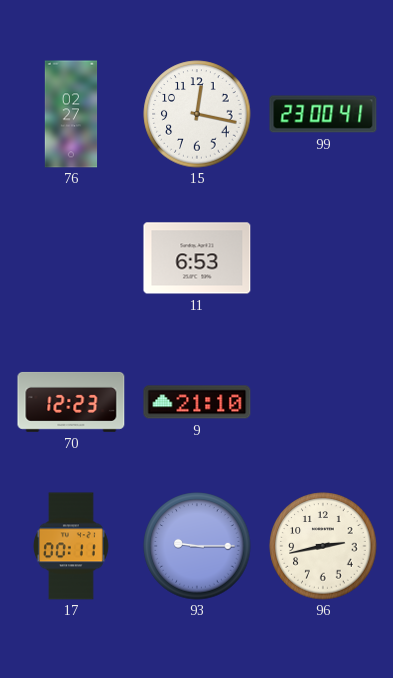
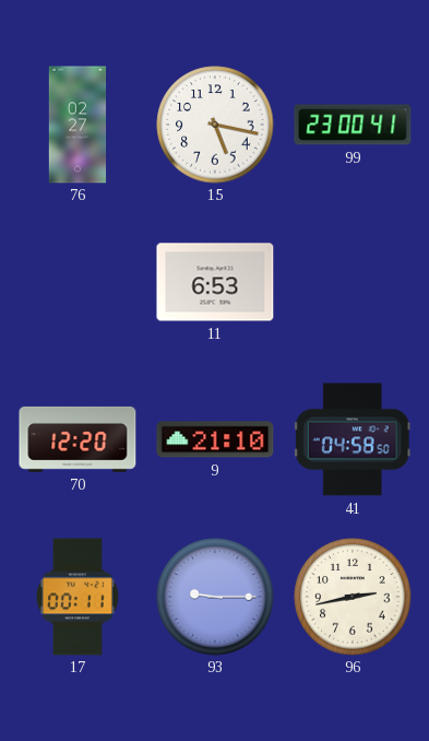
15: 12:17 -> 5:17 (215, 125)
70: 12:23 -> 12:20 (78, 439)
41: none -> 04:58 (353, 439)
